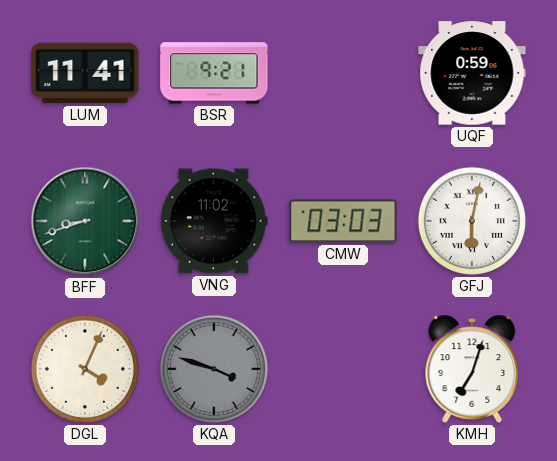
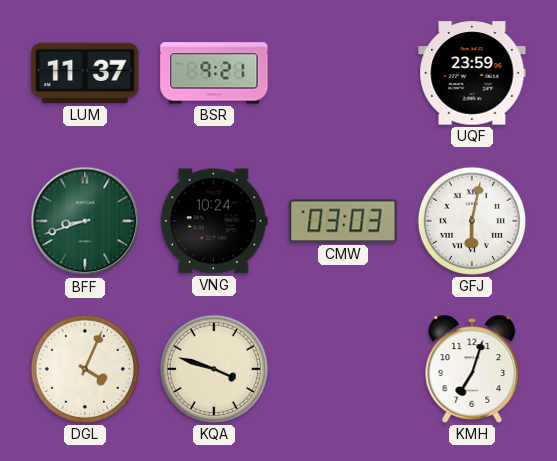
LUM: 11:41 -> 11:37 (85, 73)
UQF: 0:59 -> 23:59 (472, 73)
VNG: 11:02 -> 10:24 (214, 221)
KQA dial: grey -> cream (214, 369)
